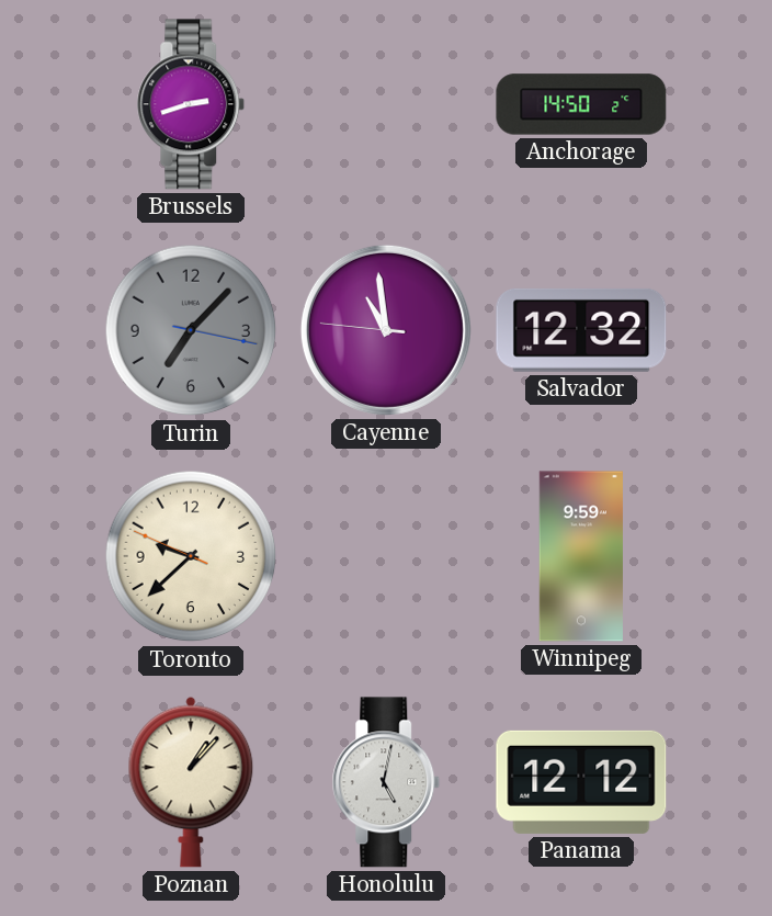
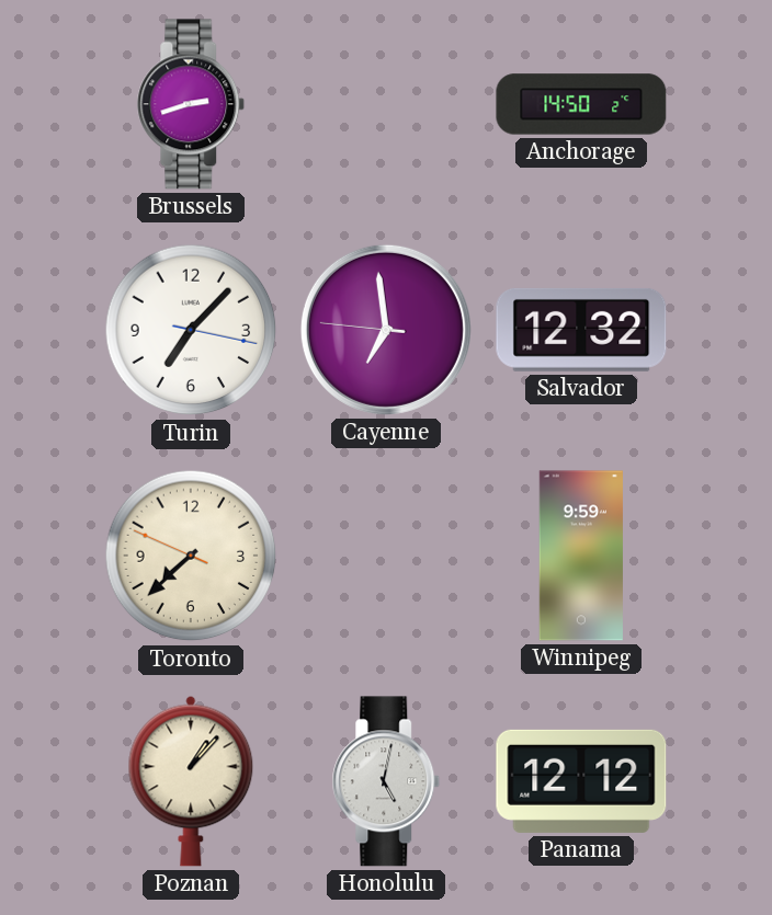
Turin dial: grey -> white (191, 330)
Cayenne: 10:58 -> 6:58 (386, 330)
Toronto: 9:37 -> 7:37 (191, 556)
